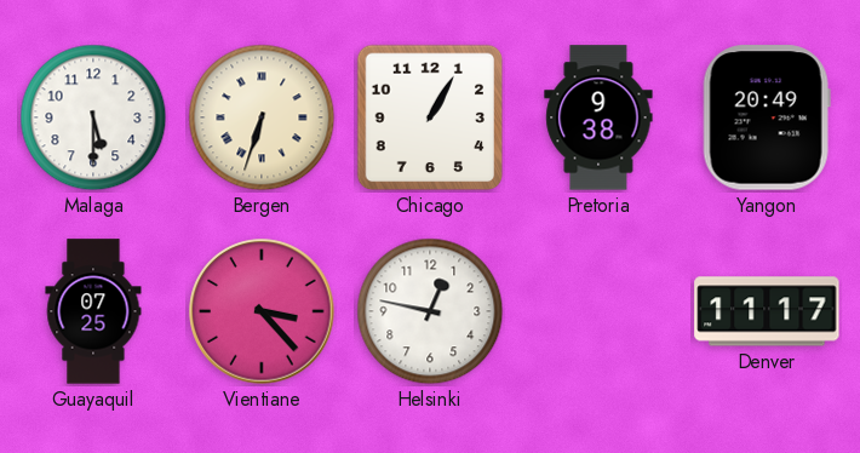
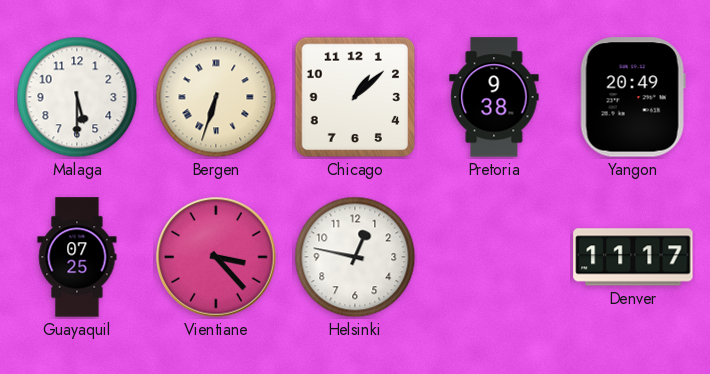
Chicago: 1:05 -> 1:08 (355, 97)
